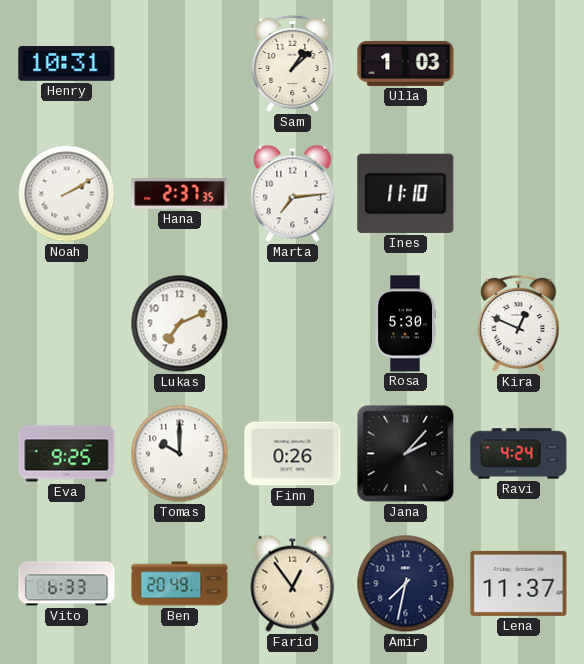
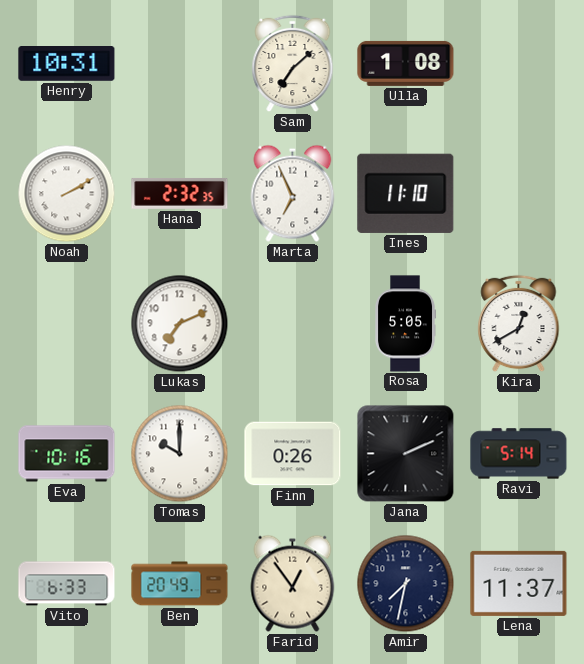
Sam: 1:08 -> 7:08 (293, 64)
Ulla: 1:03 -> 1:08 (406, 63)
Hana: 2:37 -> 2:32 (180, 193)
Marta: 7:14 -> 6:56 (293, 193)
Rosa: 5:30 -> 5:05 (405, 324)
Kira: 12:49 -> 12:40 (519, 324)
Eva: 9:25 -> 10:16 (67, 454)
Jana: 2:07 -> 2:11 (406, 454)
Ravi: 4:24 -> 5:14 (519, 454)
